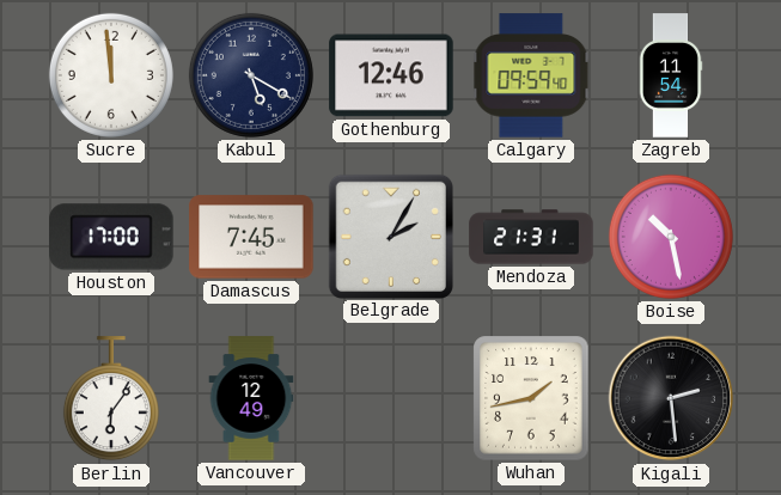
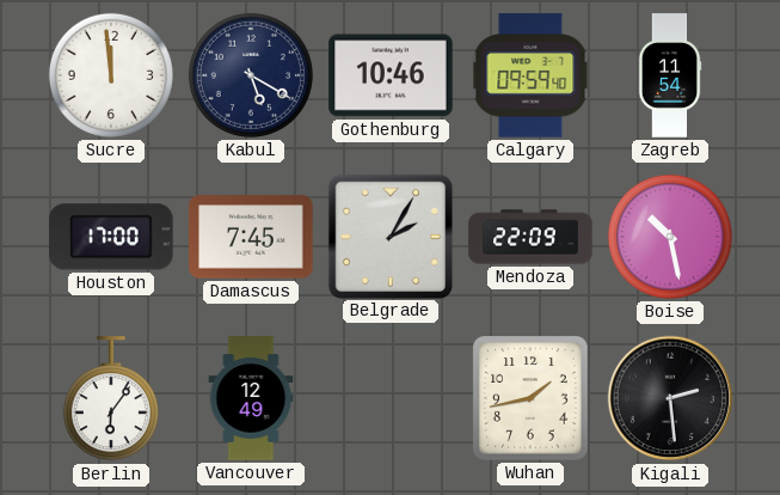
Gothenburg: 12:46 -> 10:46 (391, 75)
Mendoza: 21:31 -> 22:09 (530, 237)
